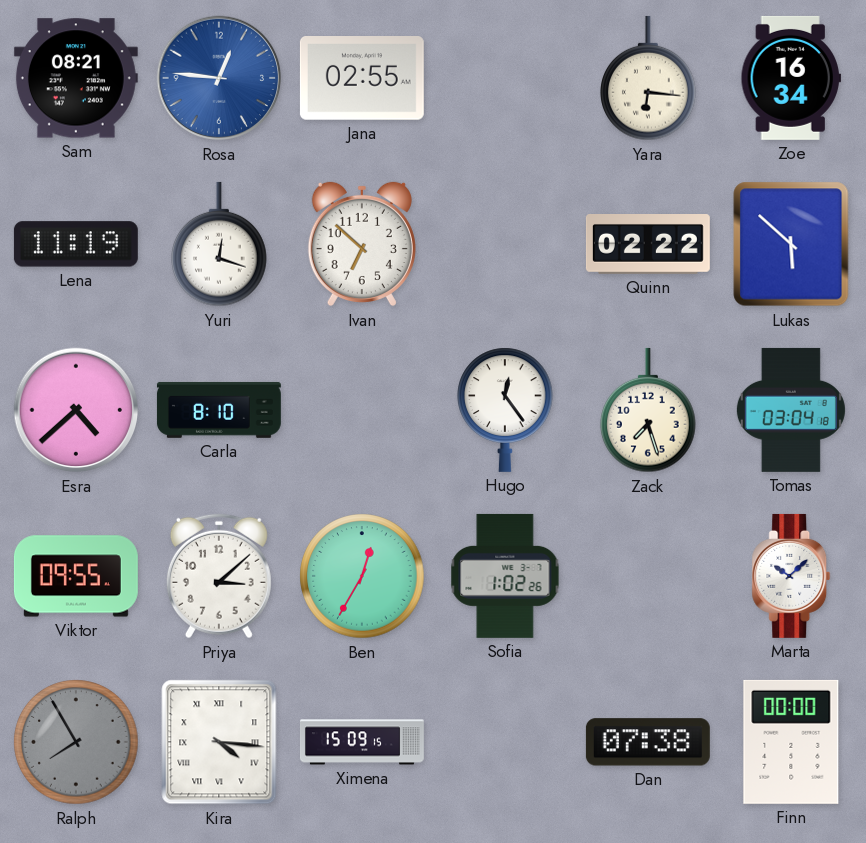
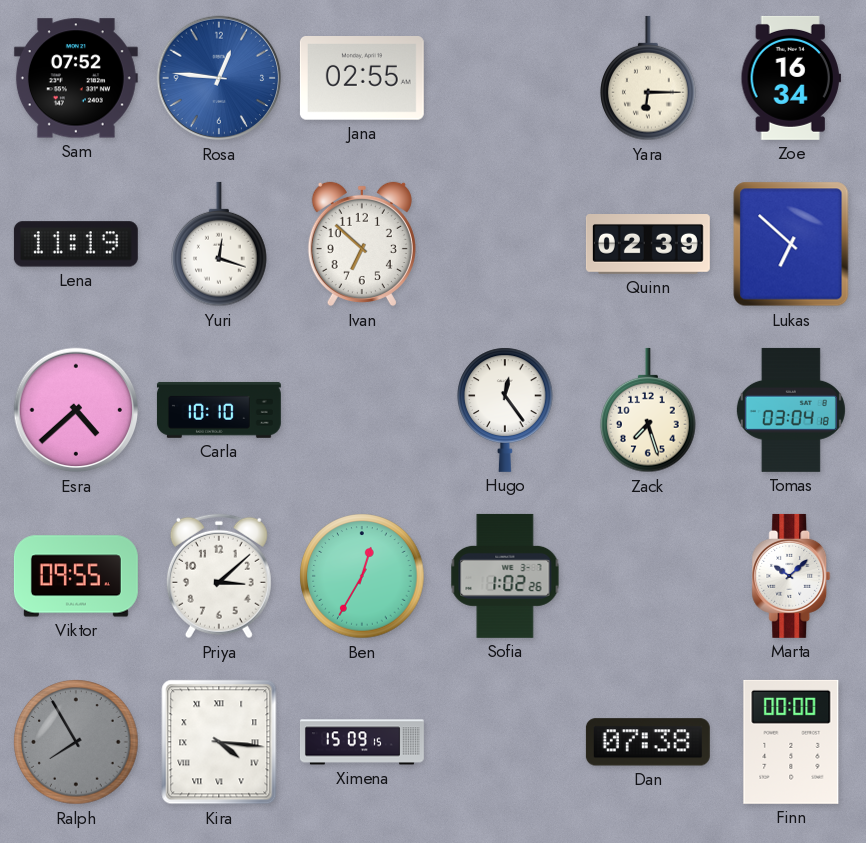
Sam: 08:21 -> 07:52 (76, 78)
Yara: 6:16 -> 6:15 (648, 78)
Quinn: 02:22 -> 02:39 (648, 245)
Lukas: 5:52 -> 6:52 (791, 244)
Carla: 8:10 -> 10:10 (219, 410)
